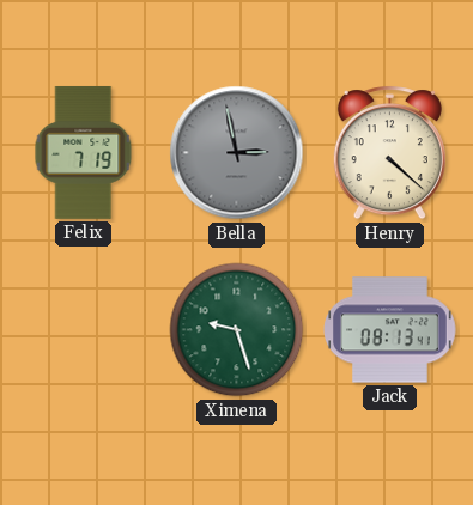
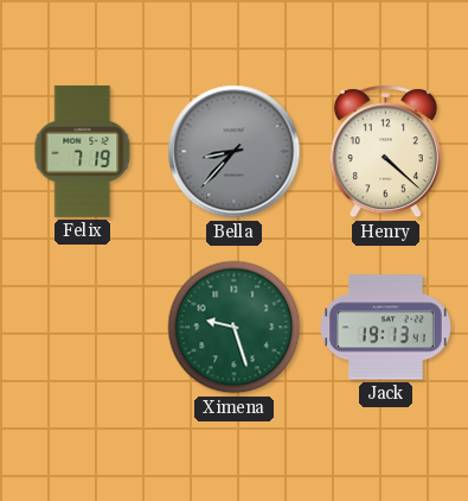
Bella: 2:58 -> 8:37 (235, 152)
Jack: 08:13 -> 19:13 (386, 328)
